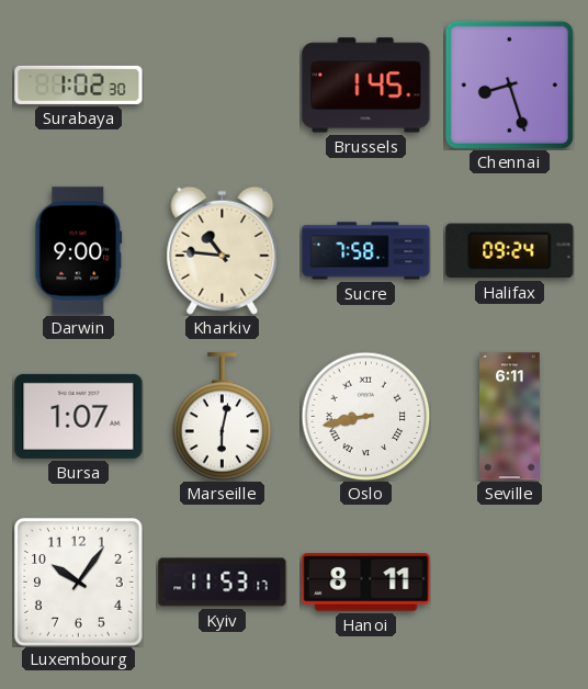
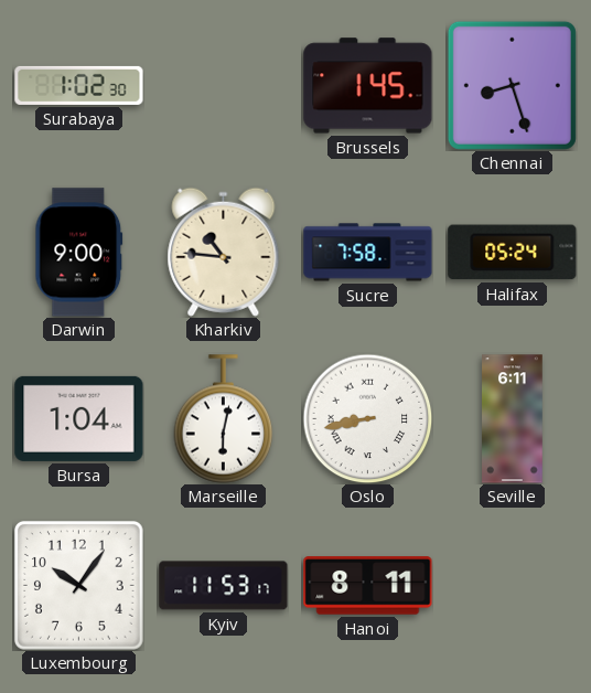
Halifax: 09:24 -> 05:24 (513, 253)
Bursa: 1:07 -> 1:04 (79, 418)
